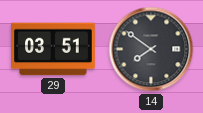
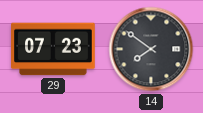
29: 03:51 -> 07:23 (53, 49)
